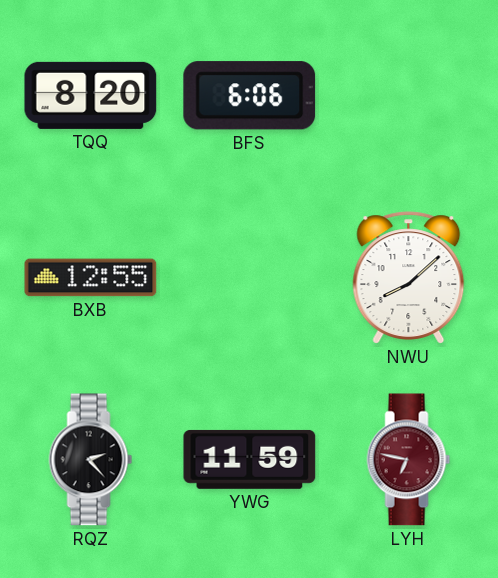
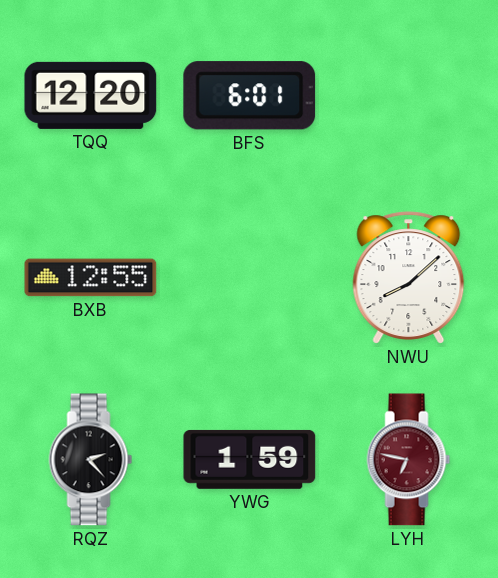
TQQ: 8:20 -> 12:20 (91, 95)
BFS: 6:06 -> 6:01 (250, 96)
YWG: 11:59 -> 1:59 (250, 459)
